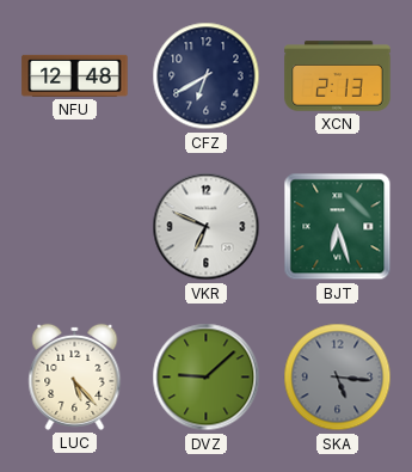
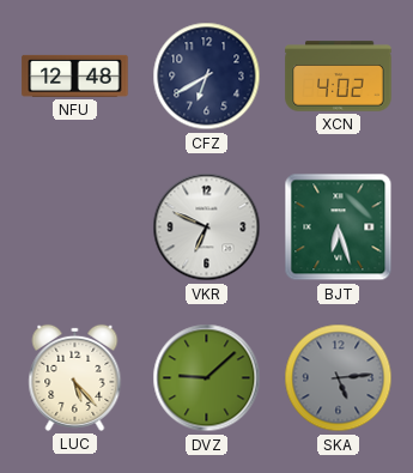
XCN: 2:13 -> 4:02 (339, 77)
SKA: 5:16 -> 5:14 (339, 378)
